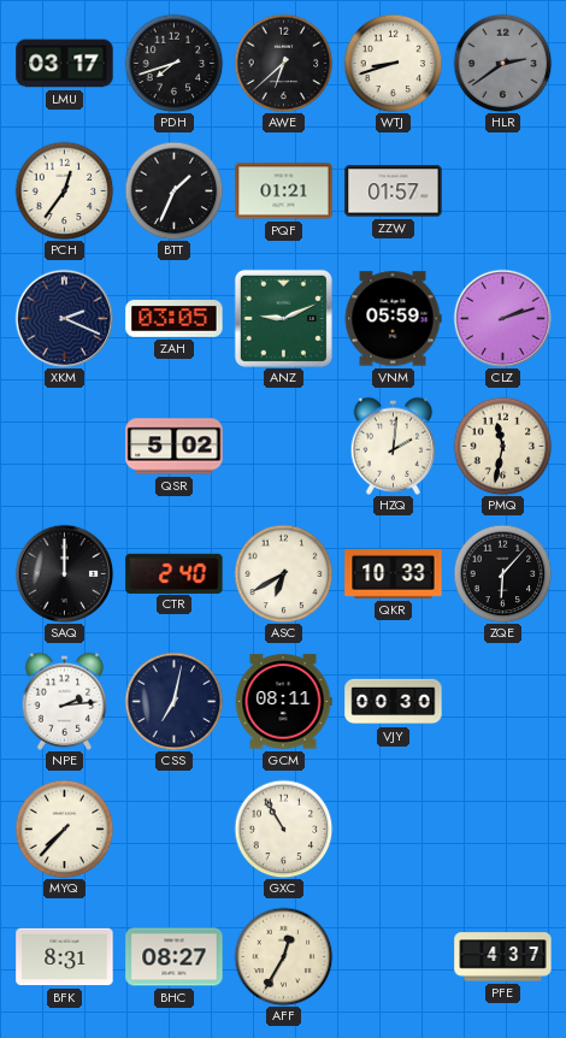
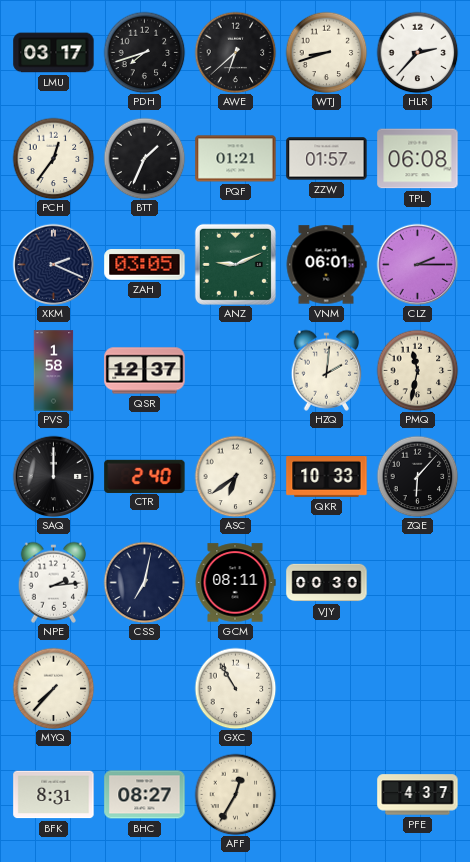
HLR: 2:39 -> 2:37 (417, 52)
HLR dial: grey -> white (417, 52)
TPL: none -> 06:08 (418, 159)
VNM: 05:59 -> 06:01 (326, 265)
CLZ: 2:12 -> 2:15 (417, 264)
PVS: none -> 1:58 (54, 371)
QSR: 5:02 -> 12:37 (145, 371)
ASC: 6:40 -> 6:39 (235, 476)
